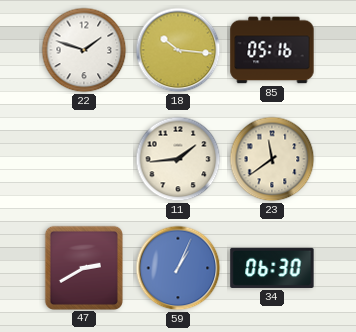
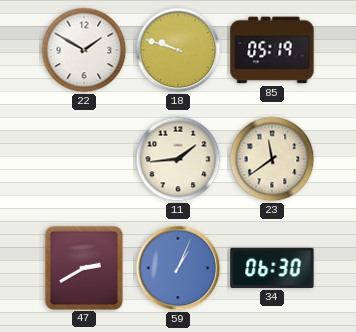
22: 1:48 -> 1:50 (84, 50)
18: 10:16 -> 9:48 (178, 50)
85: 05:16 -> 05:19 (272, 50)
